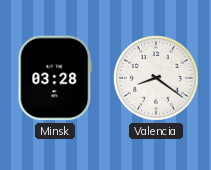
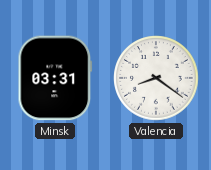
Minsk: 03:28 -> 03:31 (55, 78)
